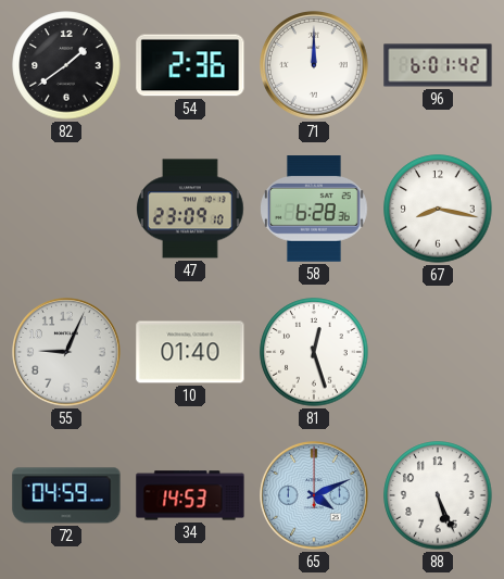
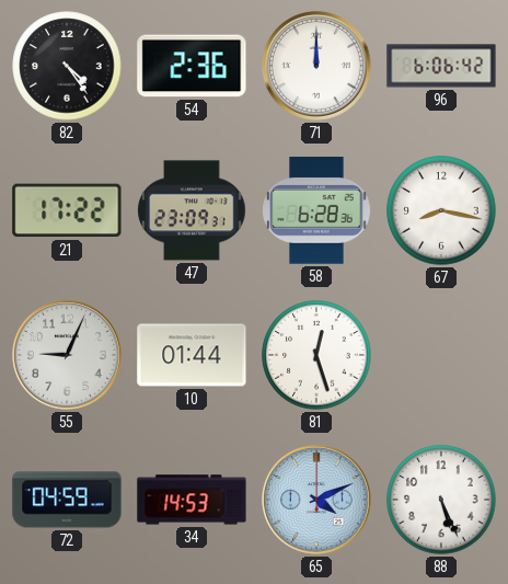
82: 1:39 -> 4:24 (67, 66)
96: 6:01 -> 6:06 (441, 66)
21: none -> 17:22 (67, 210)
47: 23:09:10 -> 23:09:31 (192, 210)
10: 01:40 -> 01:44 (192, 355)
